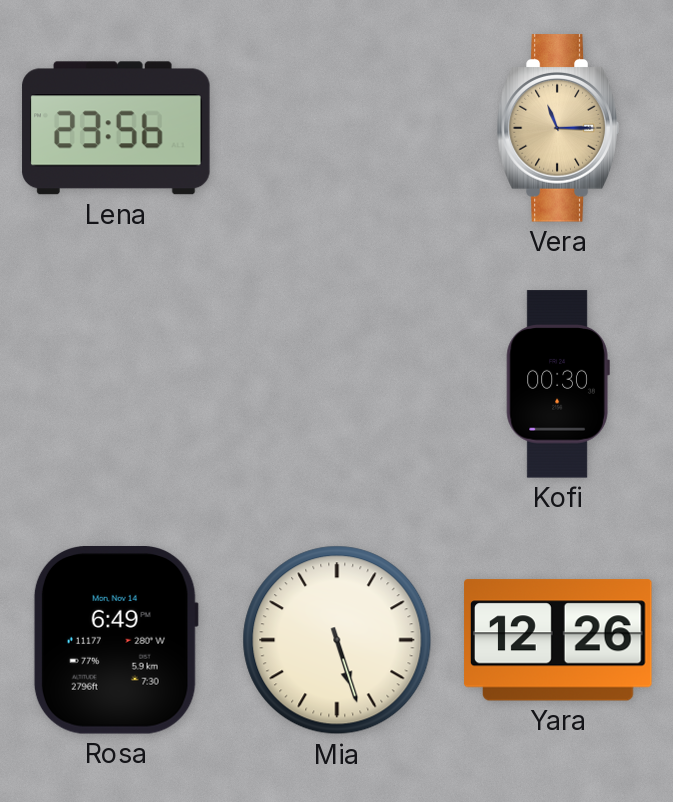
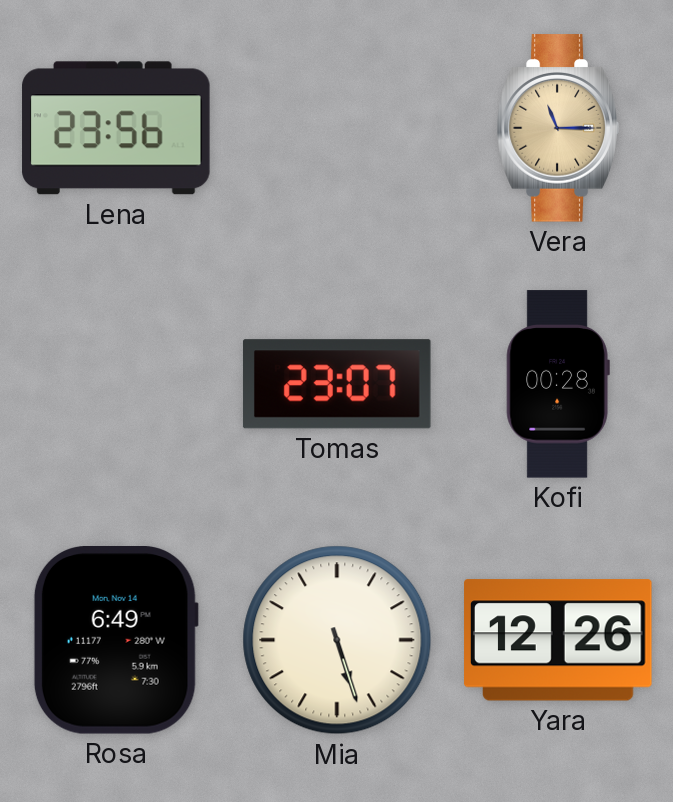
Tomas: none -> 23:07 (337, 384)
Kofi: 00:30 -> 00:28 (558, 384)
